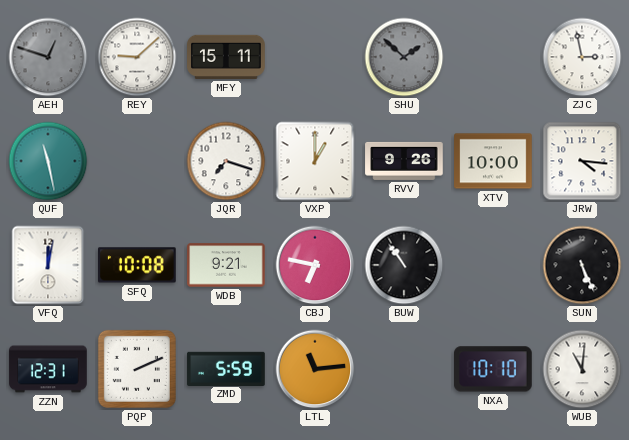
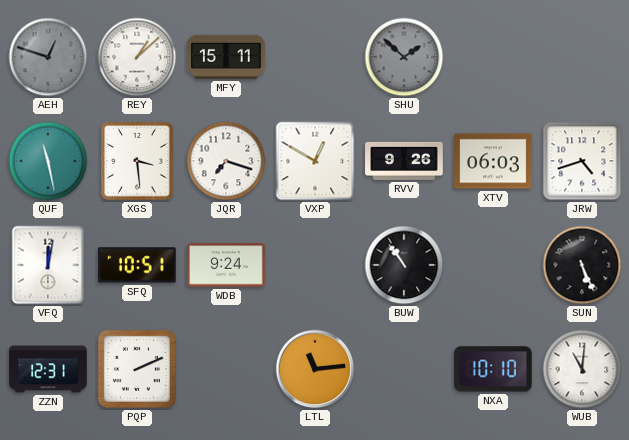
REY: 9:08 -> 1:08 (137, 57)
ZJC: 2:58 -> none (582, 57)
XGS: none -> 3:29 (137, 161)
VXP: 1:00 -> 12:50 (315, 161)
XTV: 10:00 -> 06:03 (493, 161)
JRW: 4:16 -> 4:42 (582, 161)
SFQ: 10:08 -> 10:51 (138, 265)
WDB: 9:21 -> 9:24 (226, 265)
CBJ: 6:47 -> none (315, 265)
ZMD: 5:59 -> none (226, 368)
